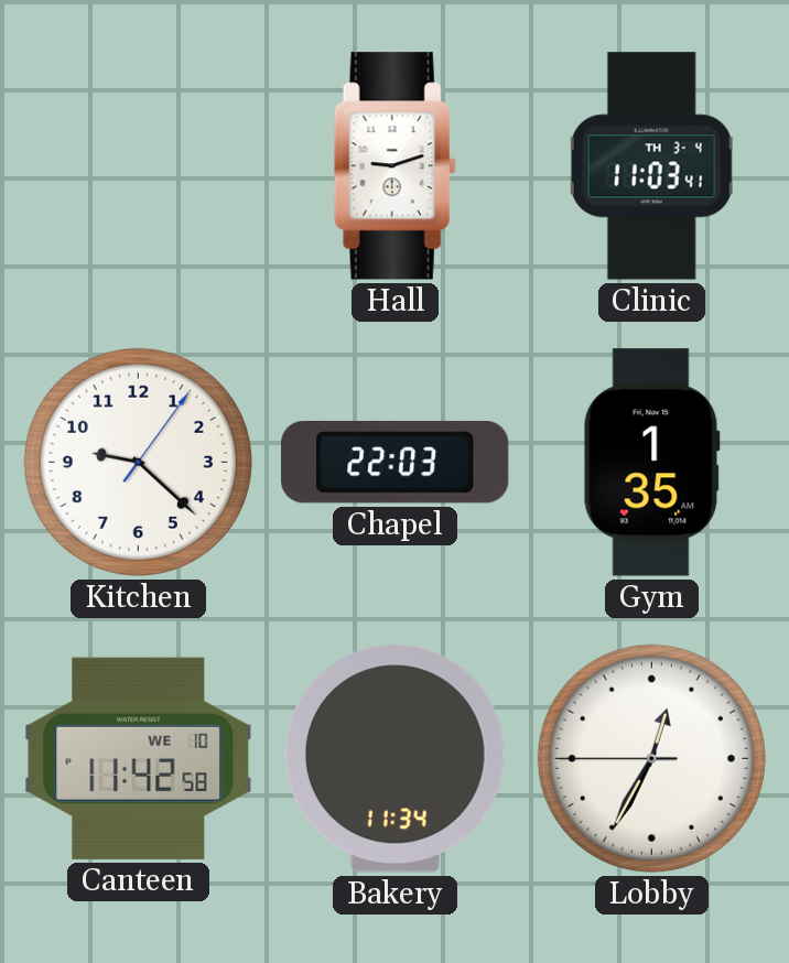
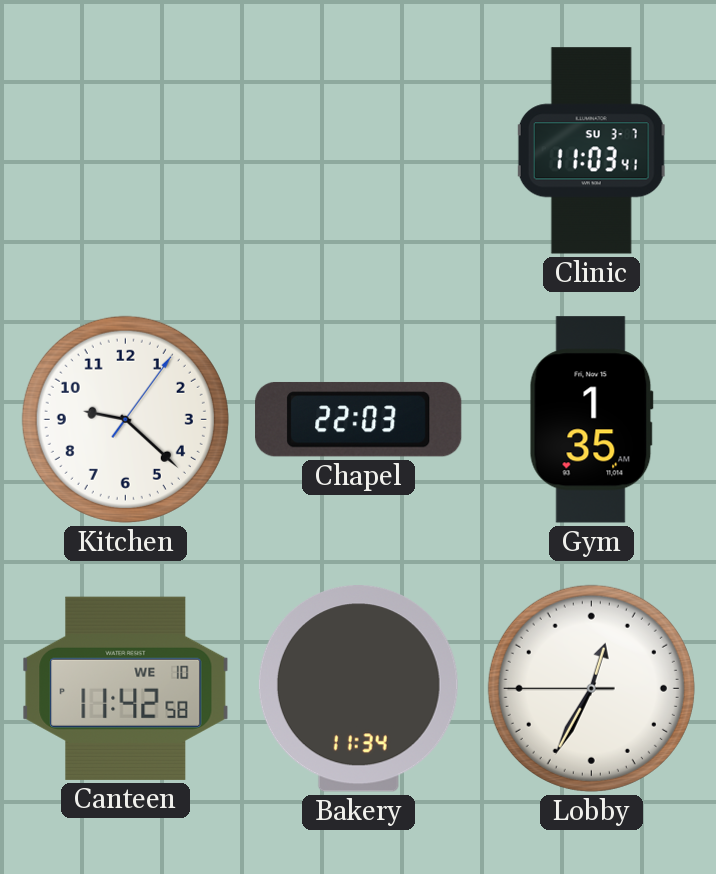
Hall: 9:12 -> none (394, 166)
Clinic date: TH 3-4 -> SU 3-7 (592, 151)
